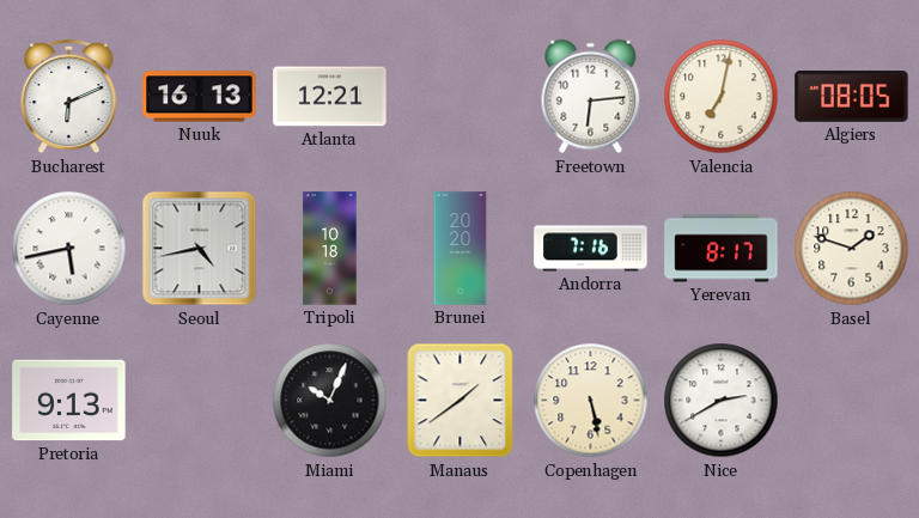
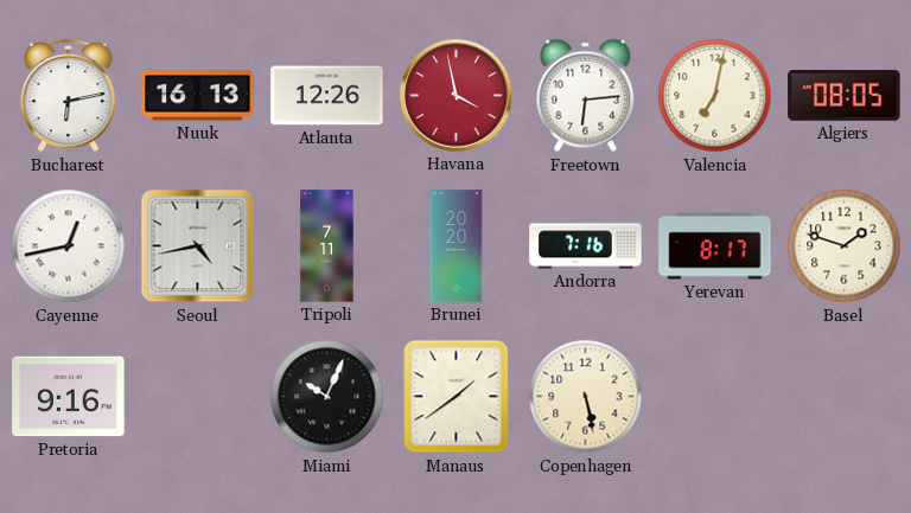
Bucharest: 6:11 -> 6:13 (69, 96)
Atlanta: 12:21 -> 12:26 (327, 96)
Havana: none -> 3:58 (457, 96)
Cayenne: 5:43 -> 12:43 (69, 246)
Tripoli: 10:18 -> 7:11 (327, 246)
Pretoria: 9:13 -> 9:16 (69, 397)
Nice: 2:40 -> none (722, 401)
